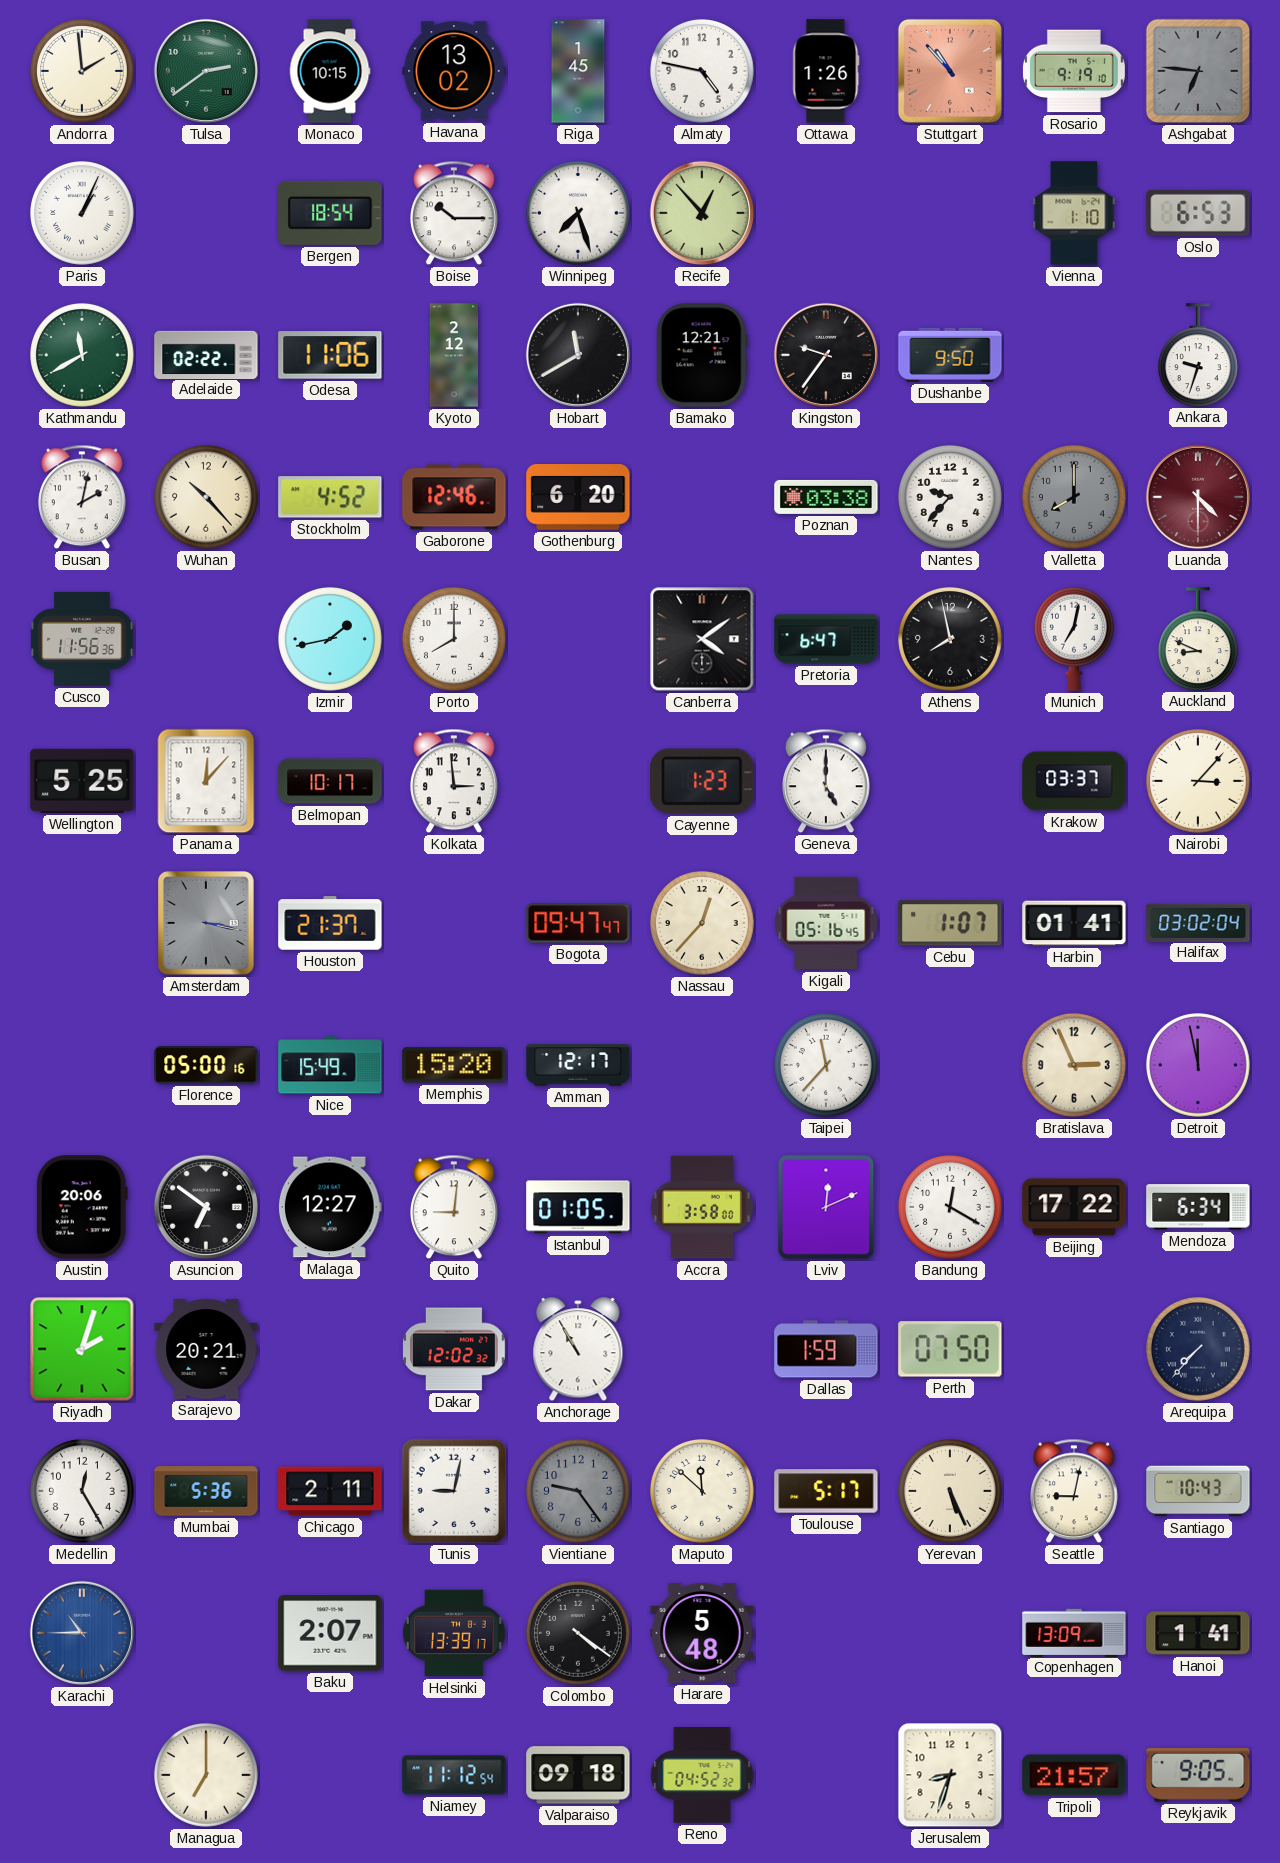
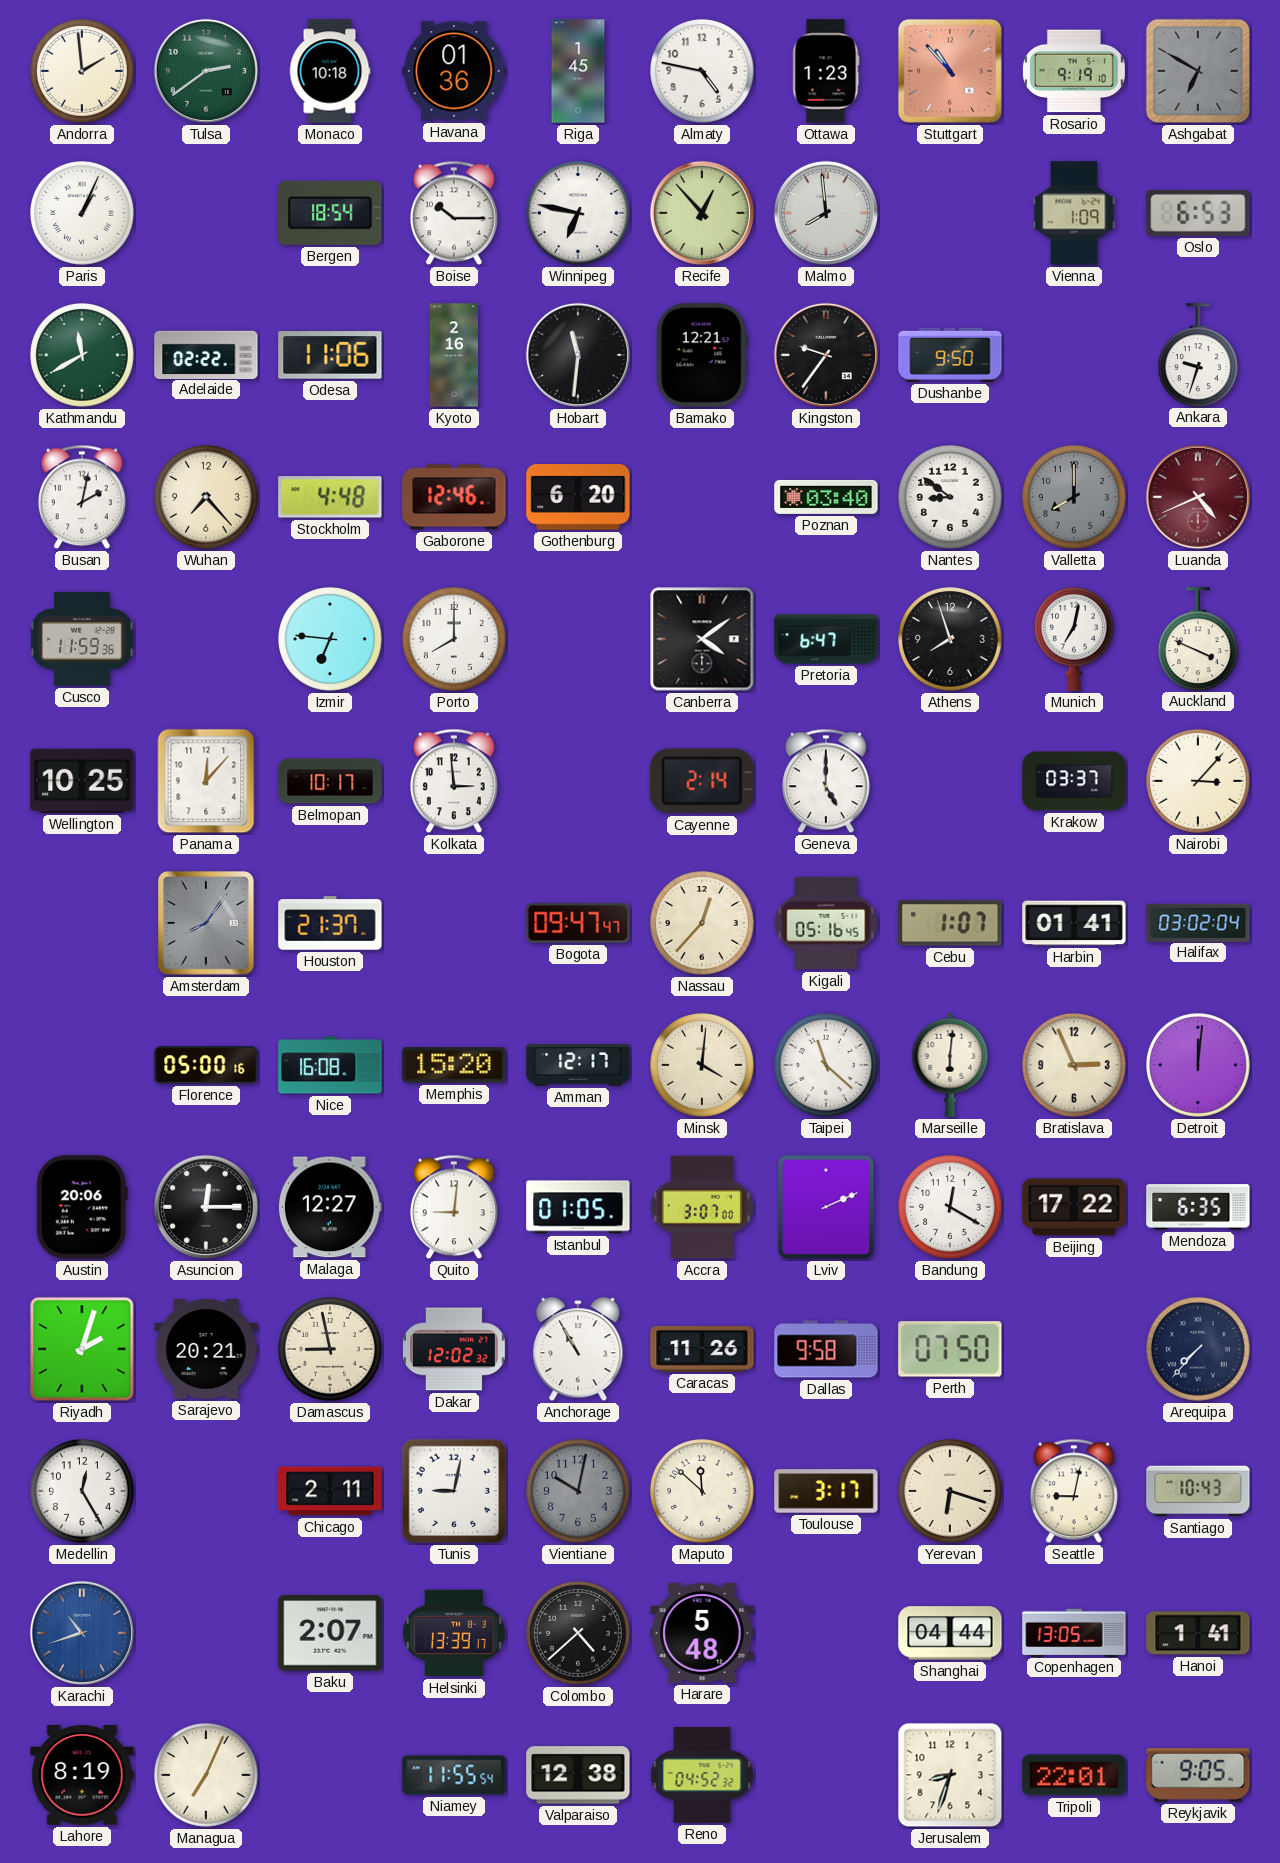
Monaco: 10:15 -> 10:18 (330, 71)
Havana: 13:02 -> 01:36 (454, 71)
Ottawa: 1:26 -> 1:23 (826, 71)
Ashgabat: 6:46 -> 6:50 (1198, 71)
Winnipeg: 7:27 -> 6:47 (579, 214)
Malmo: none -> 7:59 (826, 213)
Vienna: 1:10 -> 1:09 (1074, 213)
Kyoto: 2:12 -> 2:16 (453, 355)
Hobart: 11:40 -> 11:31 (578, 355)
Wuhan: 10:23 -> 7:23 (207, 498)
Stockholm: 4:52 -> 4:48 (330, 497)
Poznan: 03:38 -> 03:40 (826, 497)
Nantes: 9:37 -> 8:51 (951, 498)
Luanda: 4:30 -> 4:41 (1198, 497)
Cusco: 11:56 -> 11:59 (82, 639)
Izmir: 1:43 -> 6:46 (331, 640)
Athens: 7:58 -> 7:57 (951, 640)
Auckland: 8:49 -> 3:49 (1198, 639)
Wellington: 5:25 -> 10:25 (82, 781)
Cayenne: 1:23 -> 2:14 (702, 781)
Amsterdam: 3:17 -> 8:06 (207, 924)
Nice: 15:49 -> 16:08 (330, 1065)
Minsk: none -> 4:01 (703, 1066)
Taipei: 11:37 -> 11:22 (827, 1066)
Marseille: none -> 6:01 (950, 1066)
Detroit: 11:58 -> 12:01 (1199, 1066)
Asuncion: 6:51 -> 12:15 (206, 1207)
Accra: 3:58 -> 3:07 (702, 1207)
Lviv: 12:11 -> 2:11 (826, 1207)
Mendoza: 6:34 -> 6:35 (1198, 1207)
Damascus: none -> 8:58 (331, 1350)
Caracas: none -> 11:26 (702, 1350)
Dallas: 1:59 -> 9:58 (826, 1349)
Mumbai: 5:36 -> none (206, 1491)
Vientiane: 9:24 -> 10:02 (579, 1492)
Toulouse: 5:17 -> 3:17 (826, 1491)
Yerevan: 5:26 -> 6:18 (951, 1492)
Karachi: 10:45 -> 10:42 (82, 1633)
Colombo: 4:21 -> 4:38 (579, 1634)
Shanghai: none -> 04:44 (950, 1633)
Copenhagen: 13:09 -> 13:05 (1074, 1632)
Lahore: none -> 8:19 (82, 1775)
Managua: 7:00 -> 7:04 (207, 1776)
Niamey: 11:12 -> 11:55 (454, 1775)
Valparaiso: 09:18 -> 12:38 (578, 1775)
Tripoli: 21:57 -> 22:01 (1074, 1775)
